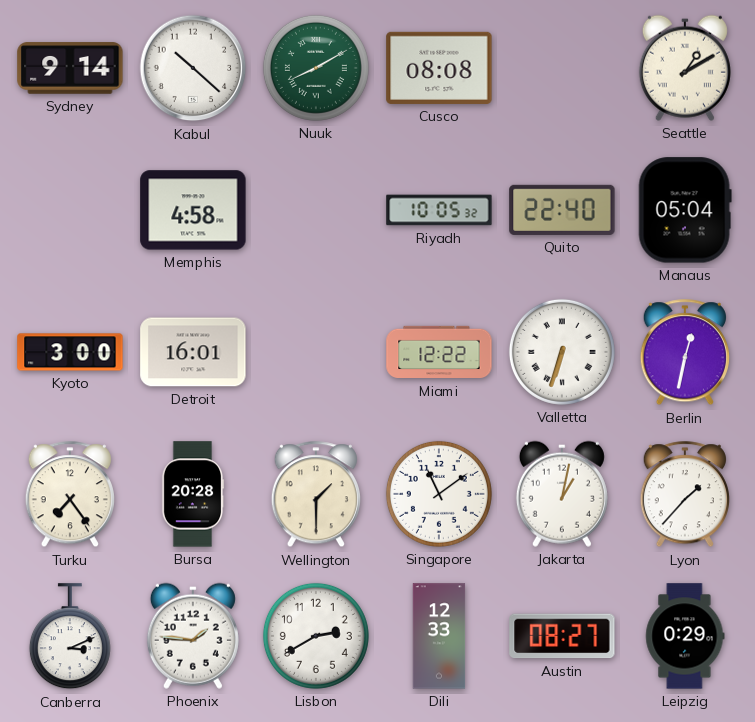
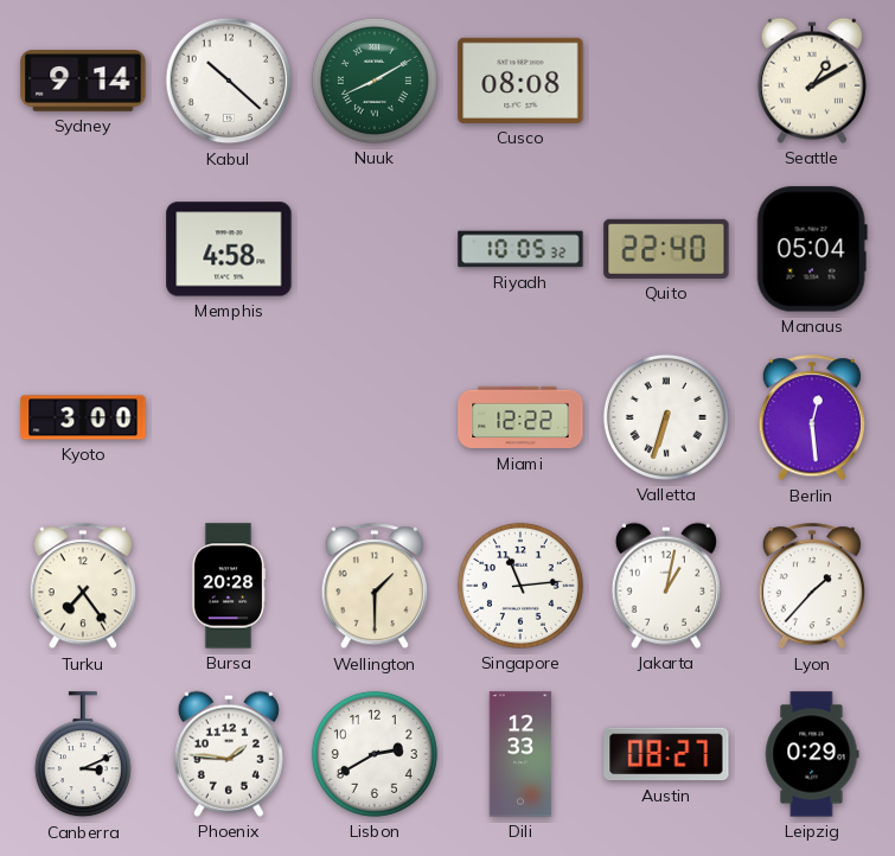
Detroit: 16:01 -> none (193, 352)
Berlin: 12:32 -> 12:29 (812, 419)
Singapore: 11:09 -> 11:14 (520, 586)
